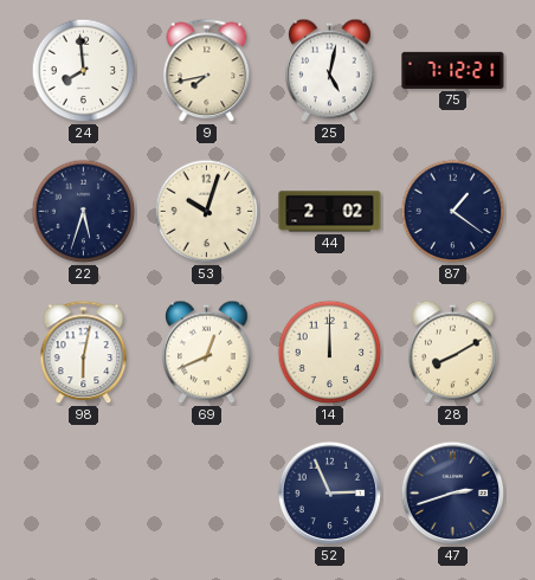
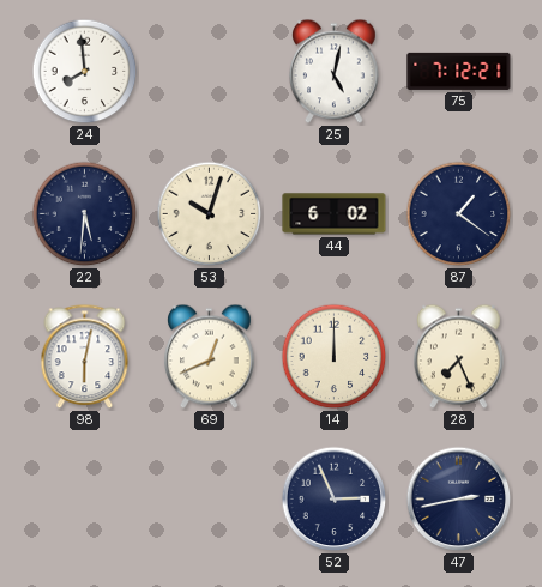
9: 7:43 -> none (207, 71)
22: 5:33 -> 5:31 (85, 214)
44: 2:02 -> 6:02 (335, 214)
28: 8:10 -> 7:26 (459, 357)
47: 2:42 -> 2:43 (459, 500)
